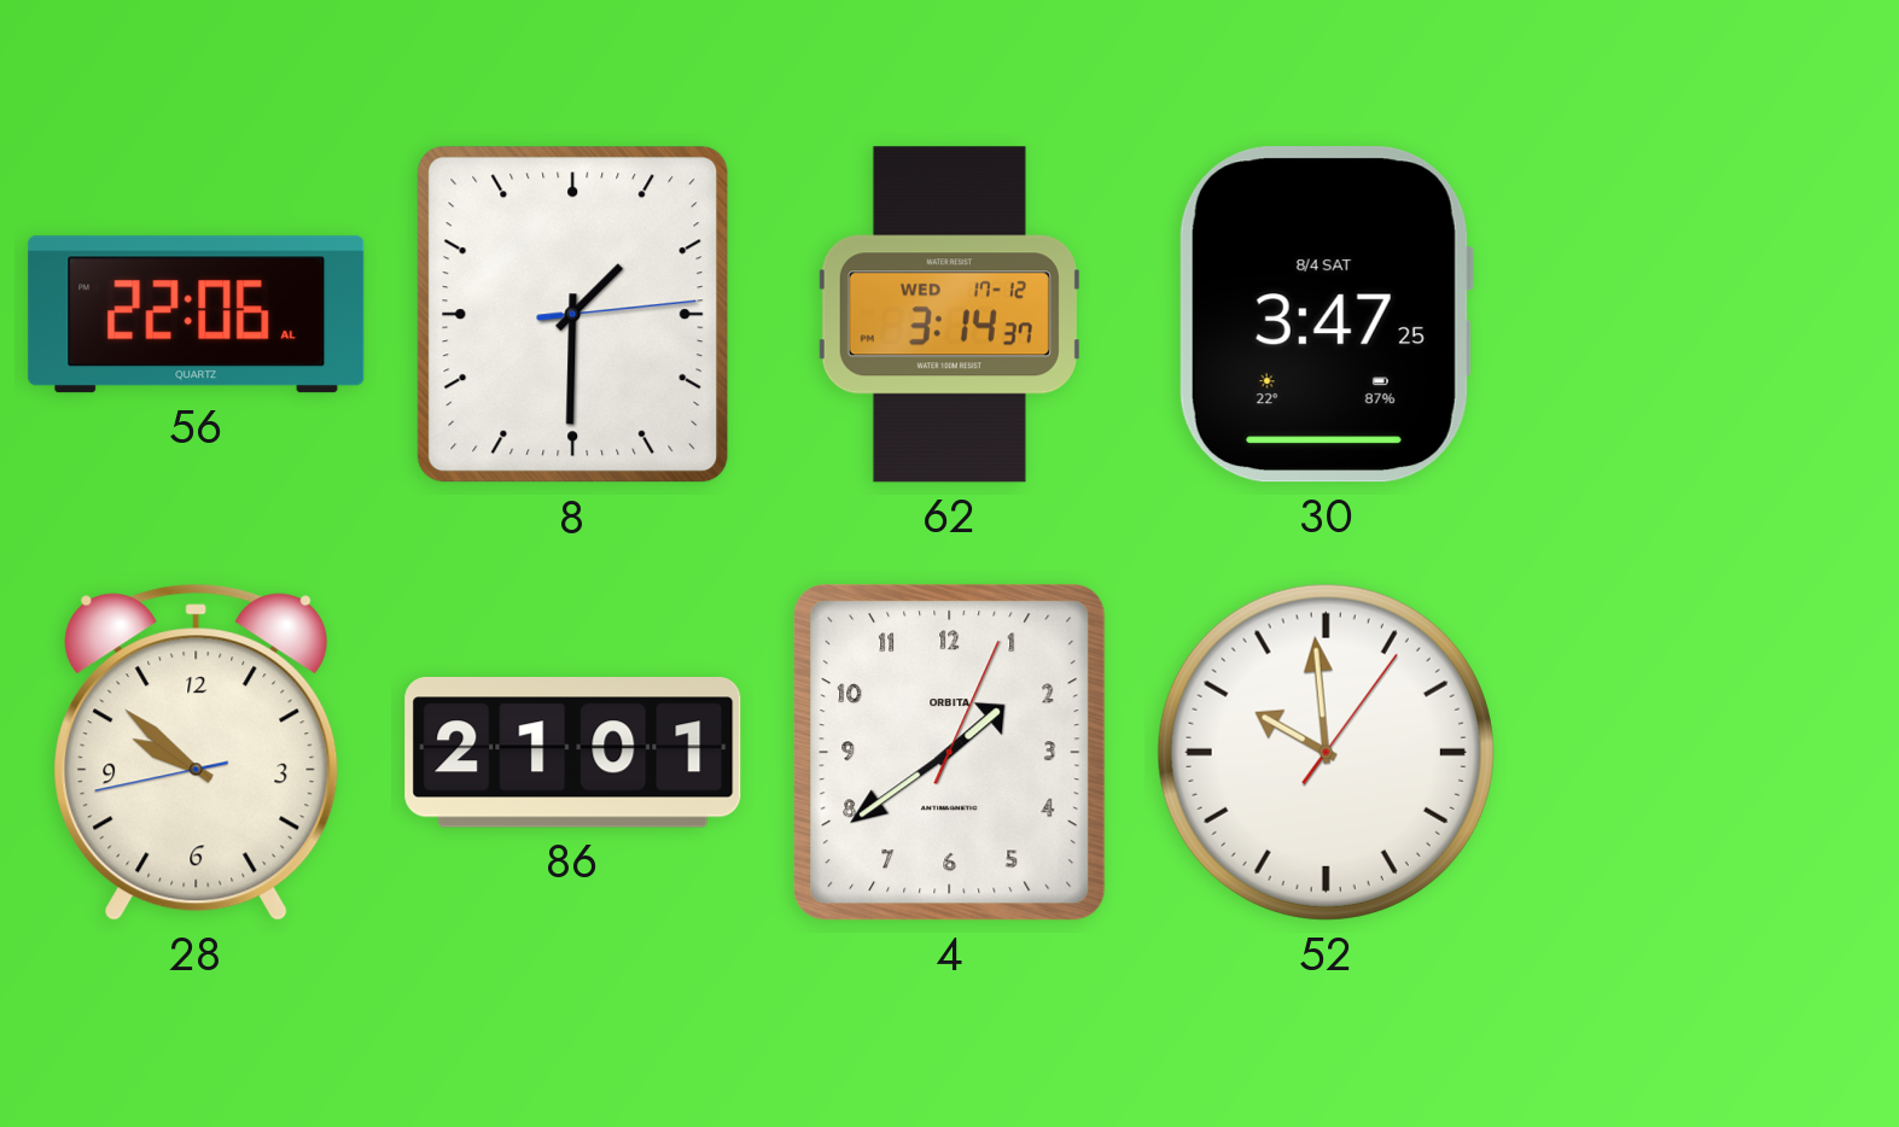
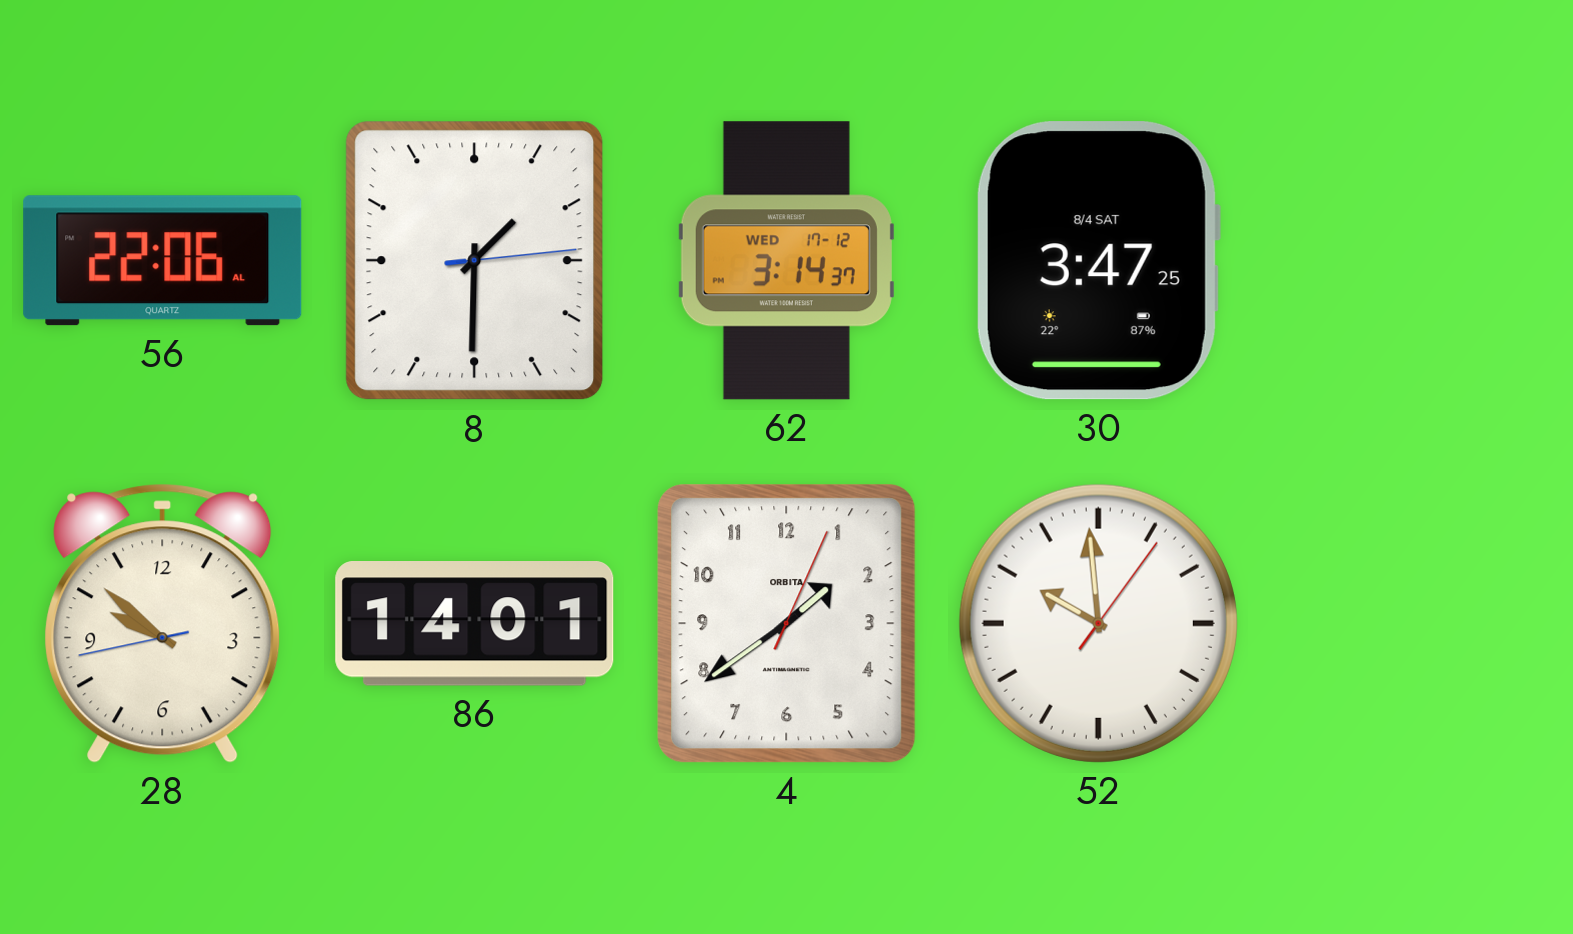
86: 21:01 -> 14:01 (475, 624)
